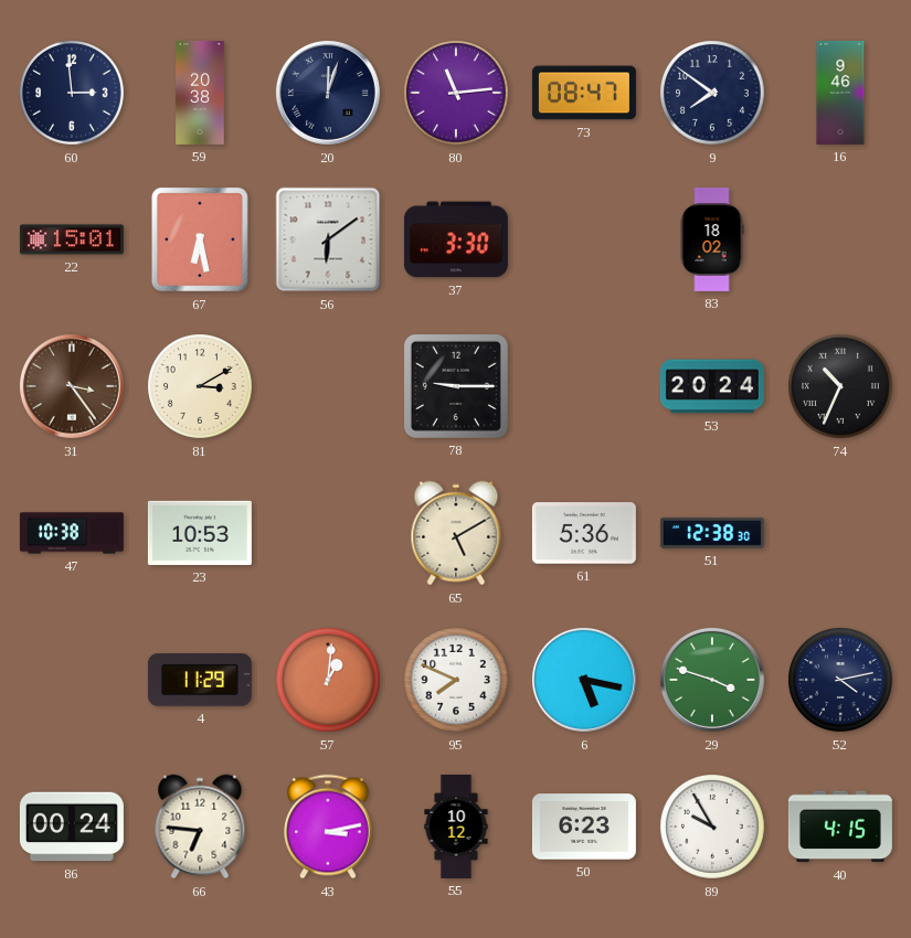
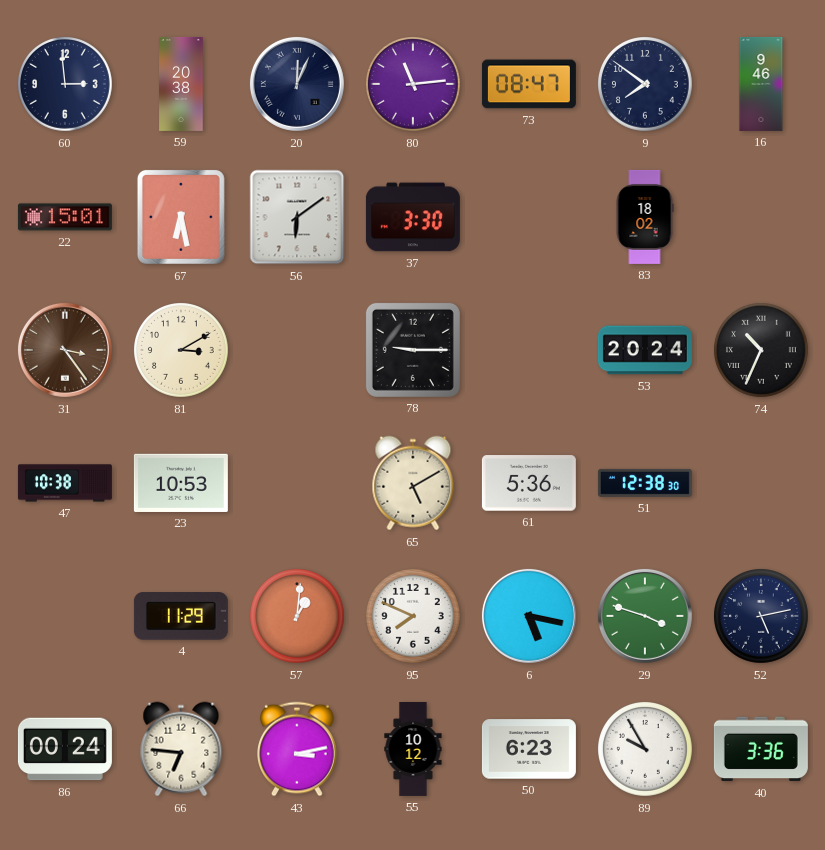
20: 12:03 -> 12:04 (297, 84)
52: 4:13 -> 5:13 (762, 617)
40: 4:15 -> 3:36 (761, 749)
